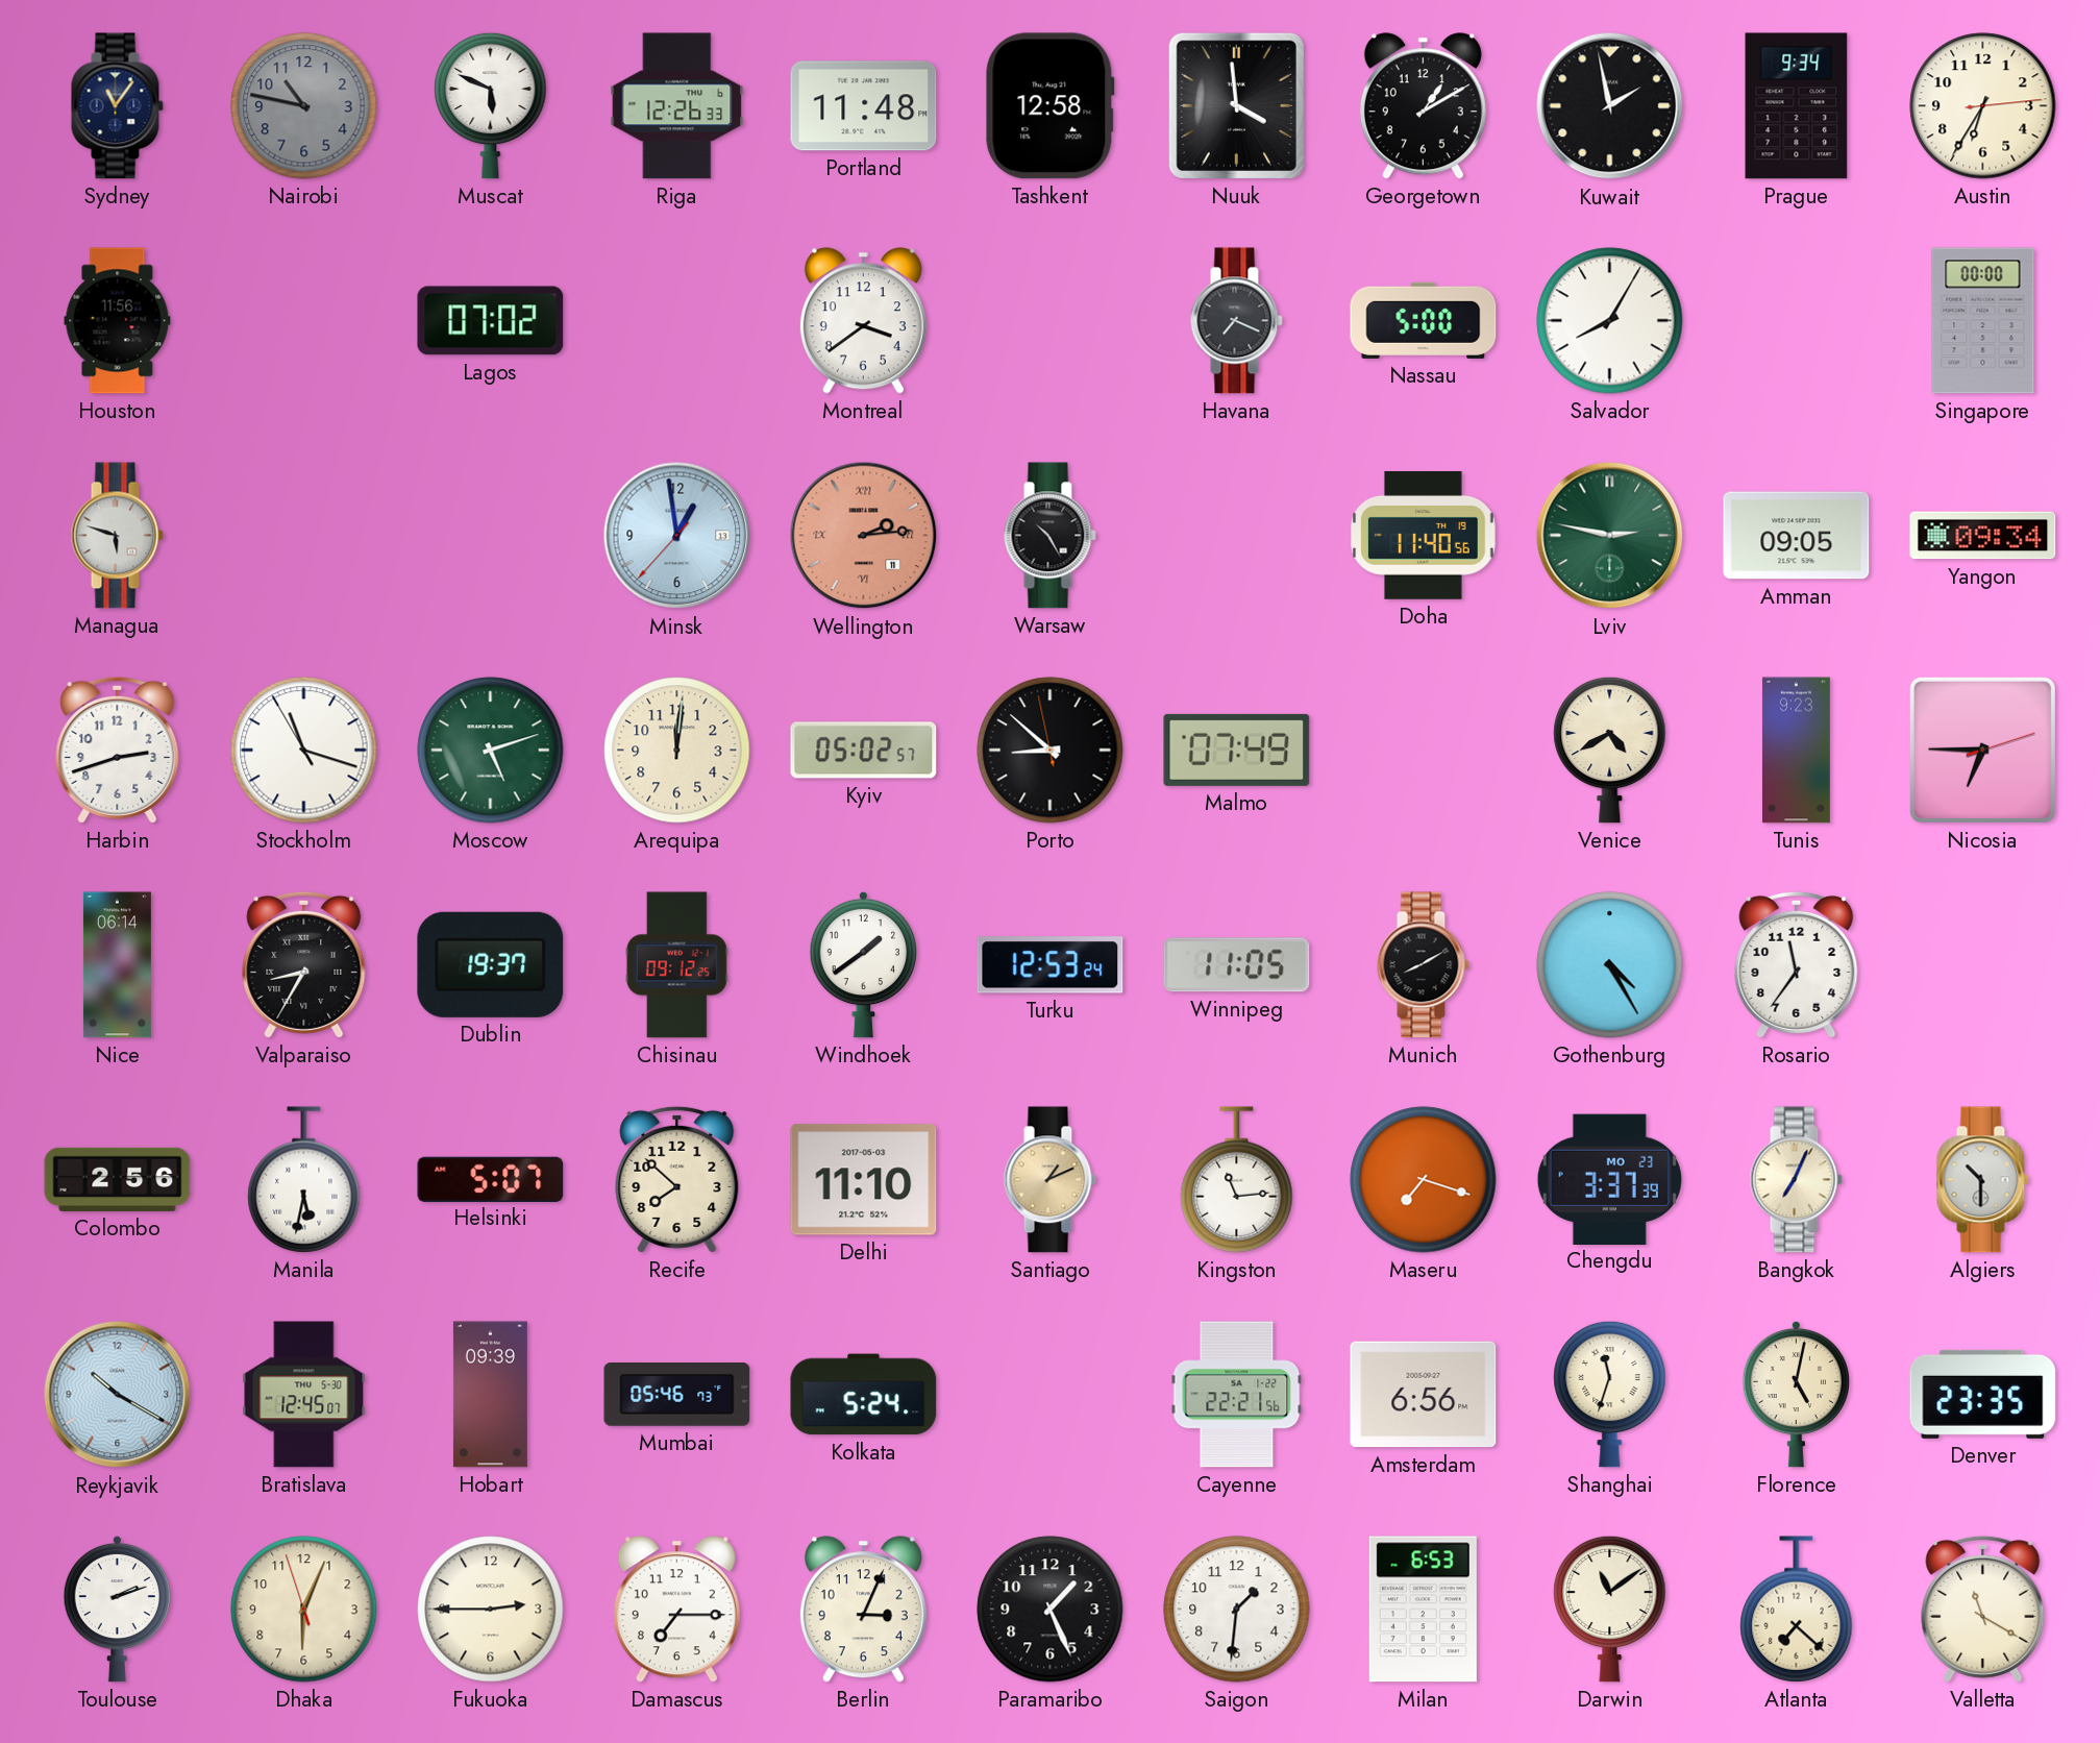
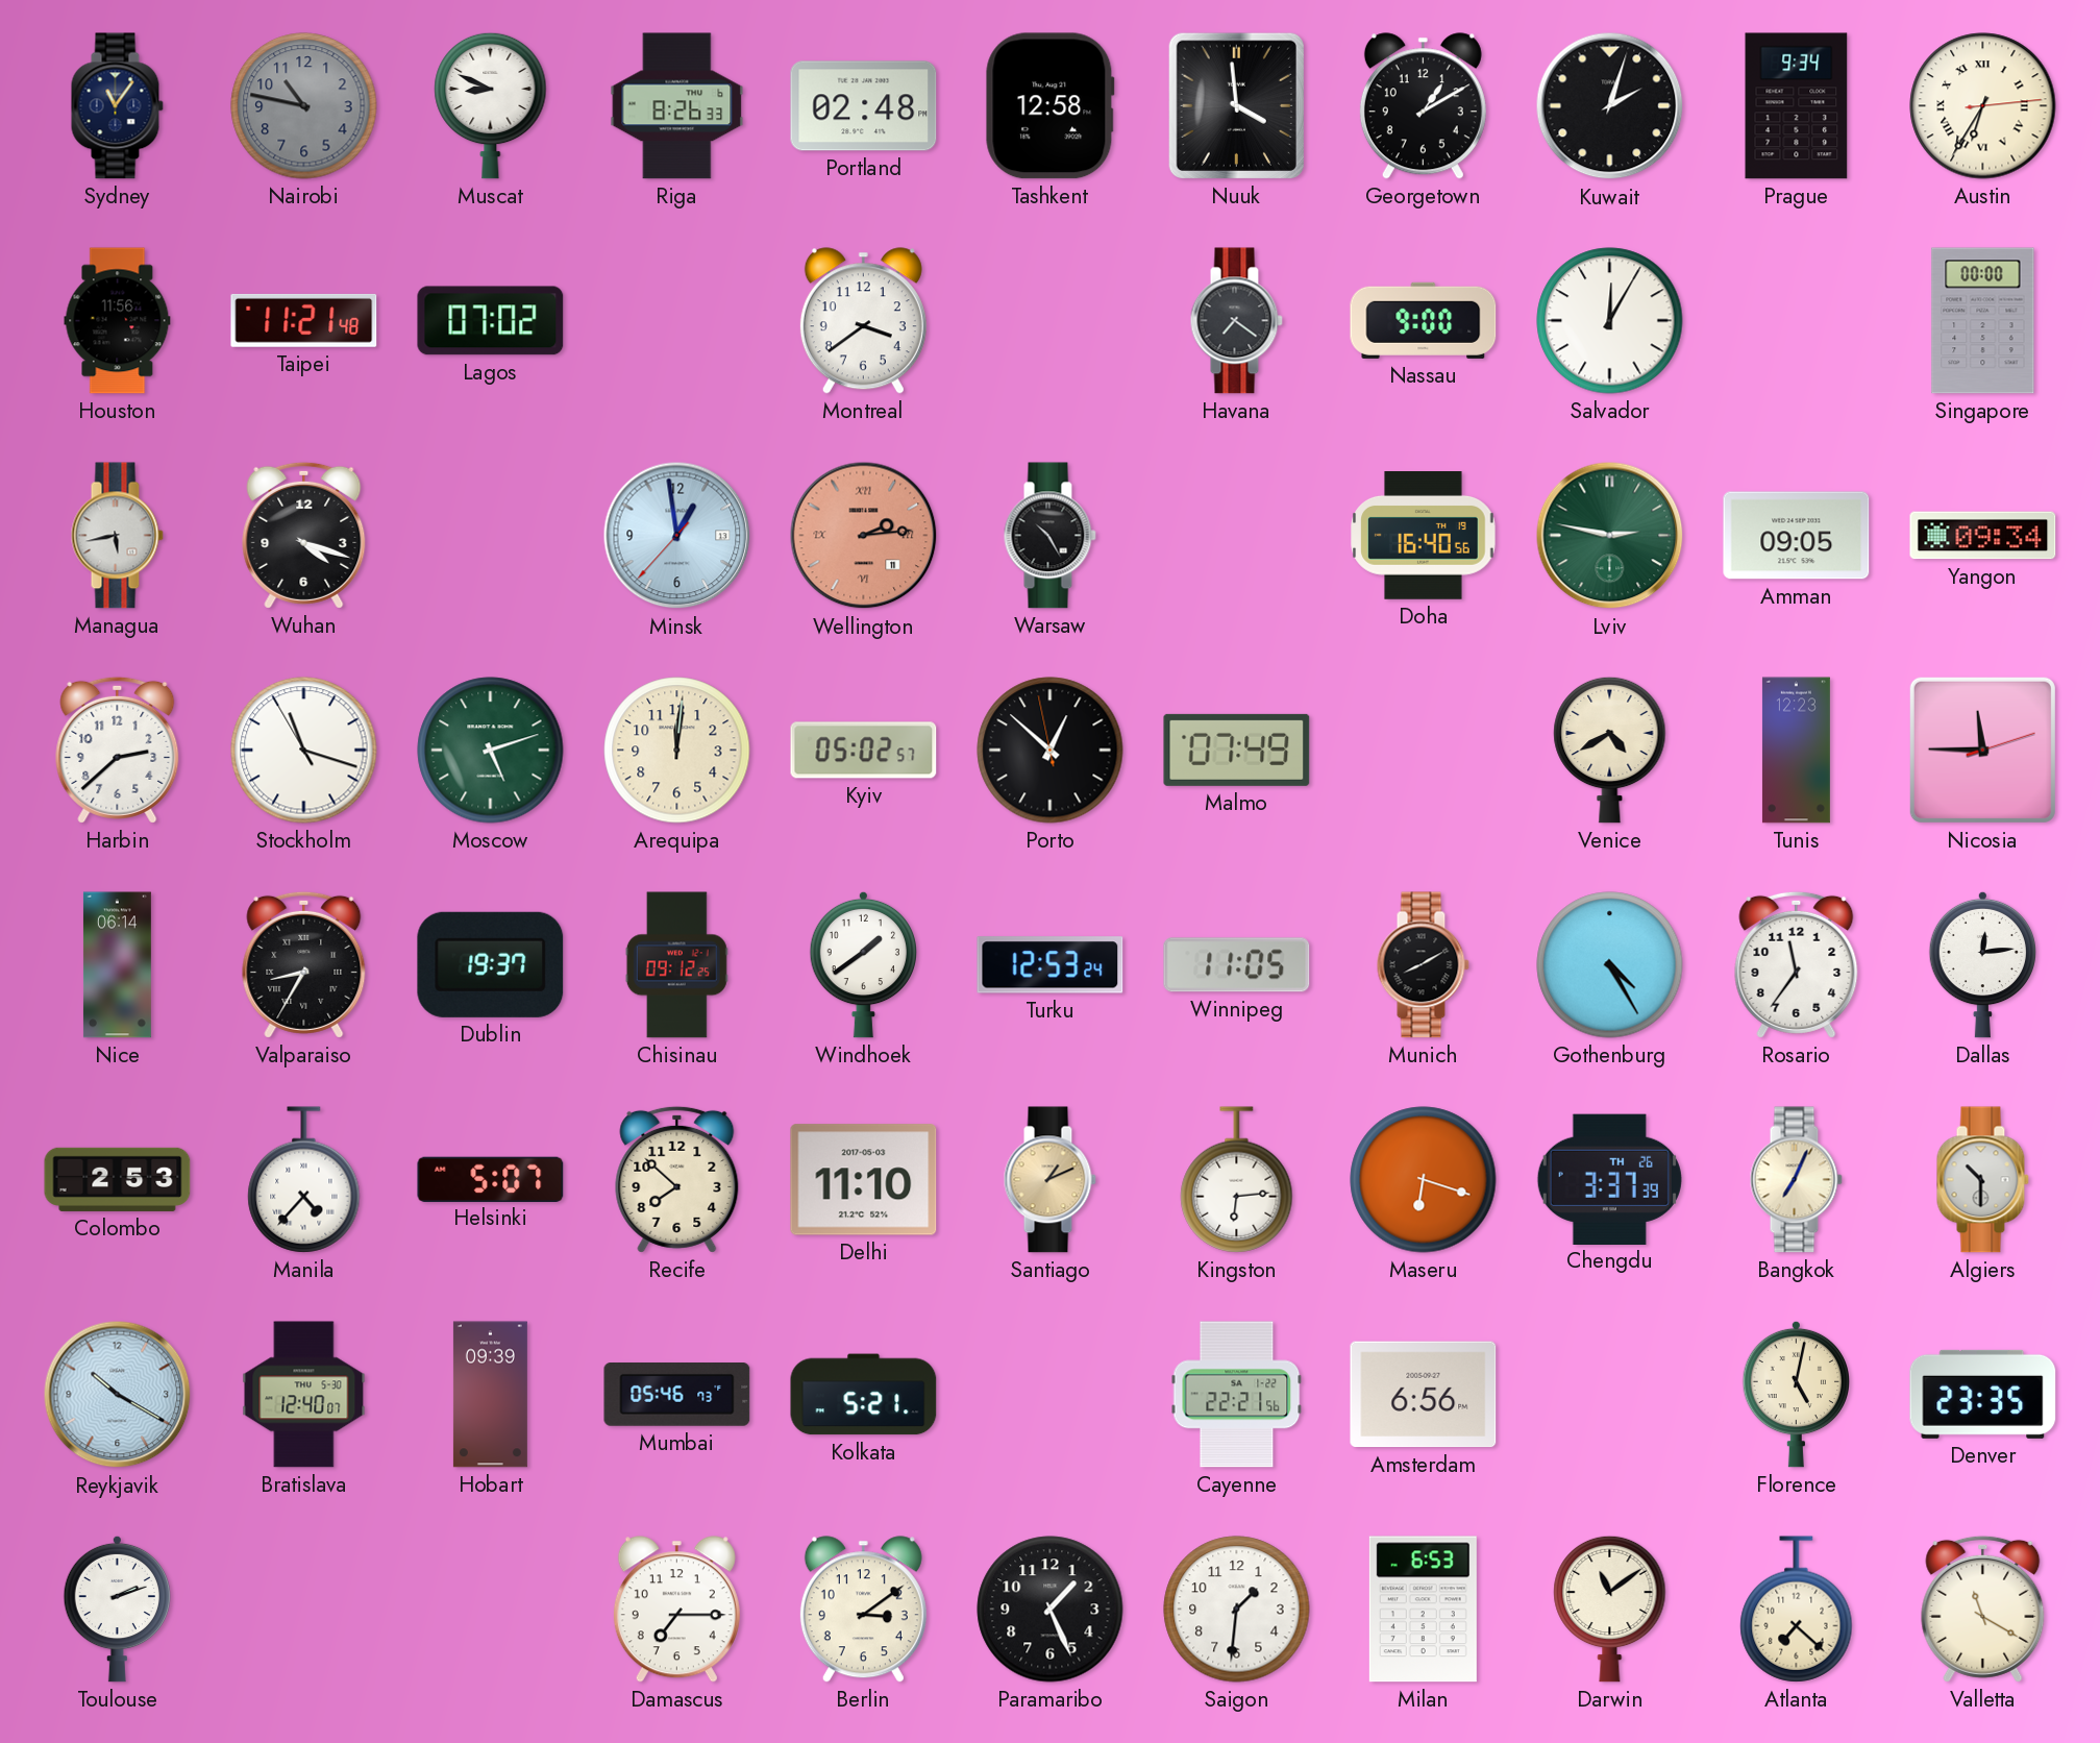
Muscat: 5:49 -> 8:49 (491, 105)
Riga: 12:26 -> 8:26 (677, 106)
Portland: 11:48 -> 02:48 (864, 106)
Kuwait: 1:58 -> 2:03 (1610, 106)
Austin numerals: Arabic -> Roman (1983, 106)
Taipei: none -> 11:21 (304, 320)
Havana: 7:19 -> 7:21 (1236, 321)
Nassau: 5:00 -> 9:00 (1424, 320)
Salvador: 8:05 -> 12:05 (1610, 321)
Managua: 5:48 -> 5:43 (117, 536)
Wuhan: none -> 4:18 (304, 535)
Doha: 11:40 -> 16:40 (1424, 536)
Harbin: 2:42 -> 2:38 (118, 750)
Porto: 8:51 -> 12:51 (1051, 751)
Tunis: 9:23 -> 12:23 (1796, 751)
Nicosia: 6:45 -> 11:45 (1982, 750)
Dallas: none -> 12:14 (1982, 964)
Colombo: 2:56 -> 2:53 (118, 1179)
Manila: 5:32 -> 4:37 (304, 1180)
Kingston: 11:14 -> 6:14 (1237, 1180)
Maseru: 7:18 -> 6:18 (1424, 1180)
Chengdu date: MO 23 -> TH 26 (1609, 1179)
Bratislava: 12:45 -> 12:40 (304, 1395)
Kolkata: 5:24 -> 5:21 (864, 1395)
Shanghai: 11:33 -> none (1610, 1394)
Dhaka: 6:03 -> none (304, 1610)
Fukuoka: 2:45 -> none (491, 1610)
Berlin: 3:04 -> 3:09 (863, 1610)
